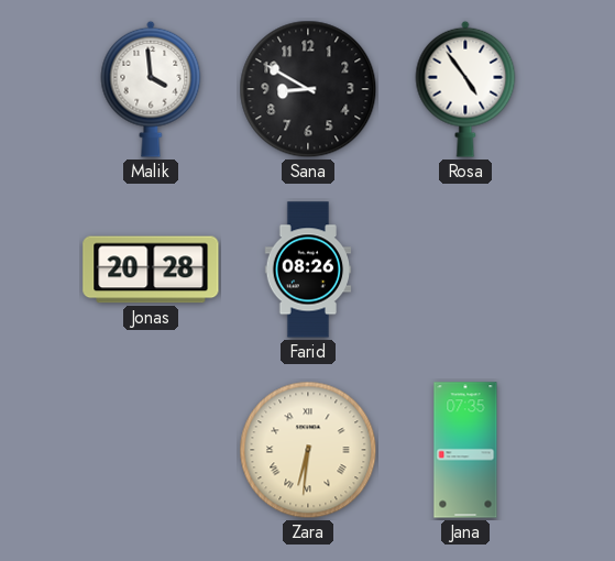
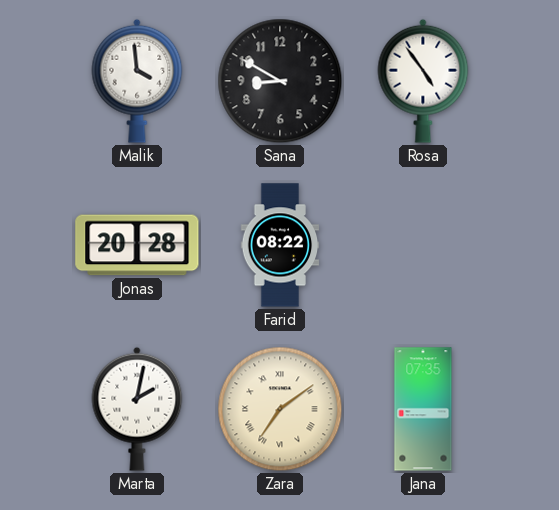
Farid: 08:26 -> 08:22 (280, 245)
Marta: none -> 2:02 (137, 409)
Zara: 6:31 -> 7:09 (280, 409)
